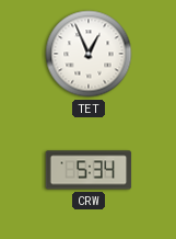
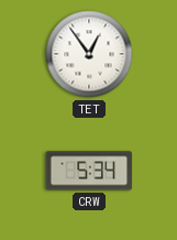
TET: 12:56 -> 12:54 (89, 54)
